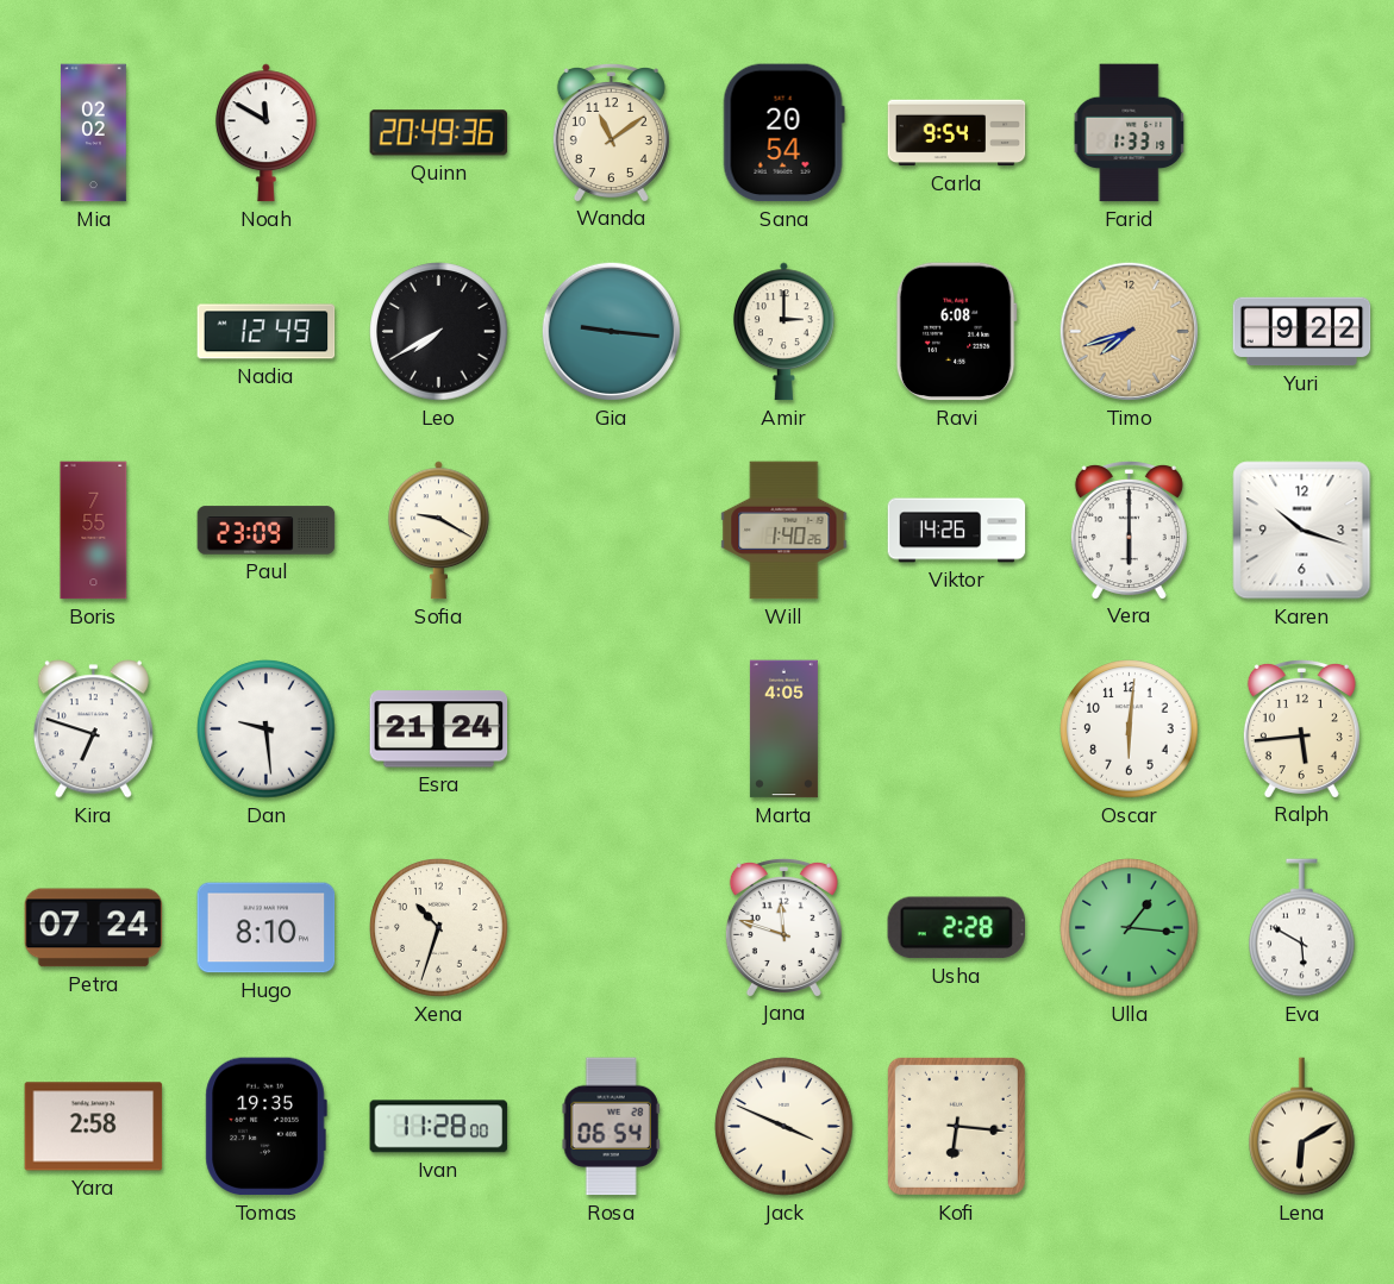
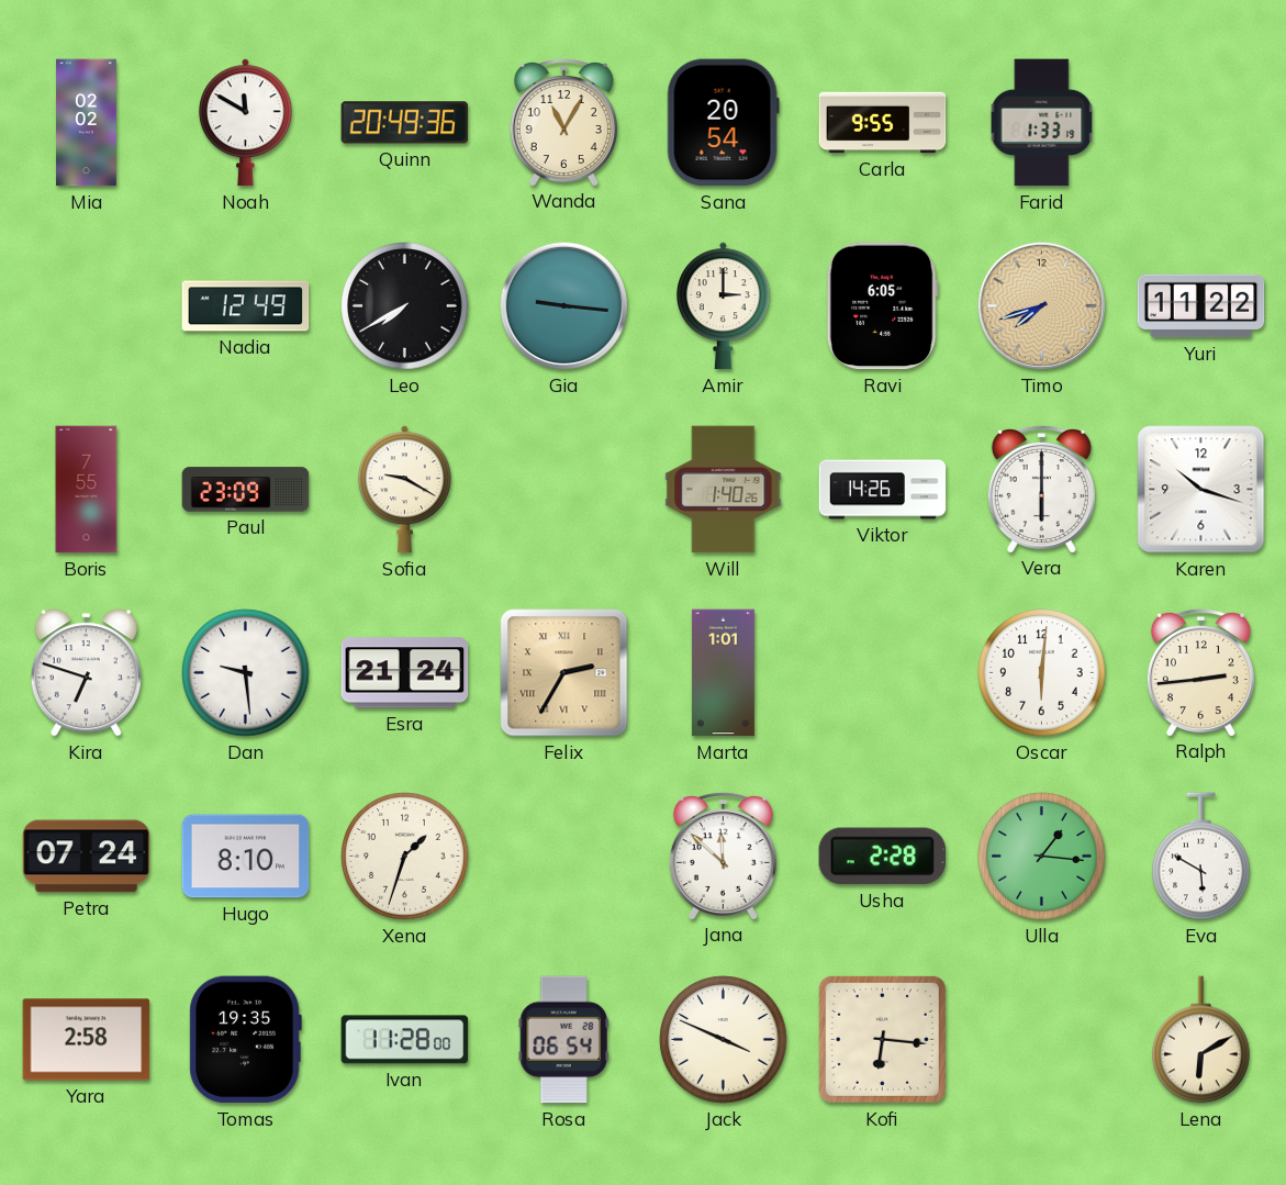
Wanda: 11:09 -> 11:05 (563, 122)
Carla: 9:54 -> 9:55 (883, 123)
Ravi: 6:08 -> 6:05 (882, 306)
Yuri: 9:22 -> 11:22 (1201, 306)
Felix: none -> 2:35 (564, 673)
Marta: 4:05 -> 1:01 (723, 673)
Ralph: 5:44 -> 2:44 (1200, 672)
Xena: 10:33 -> 1:33 (405, 857)
Jana: 11:48 -> 11:52 (723, 856)
